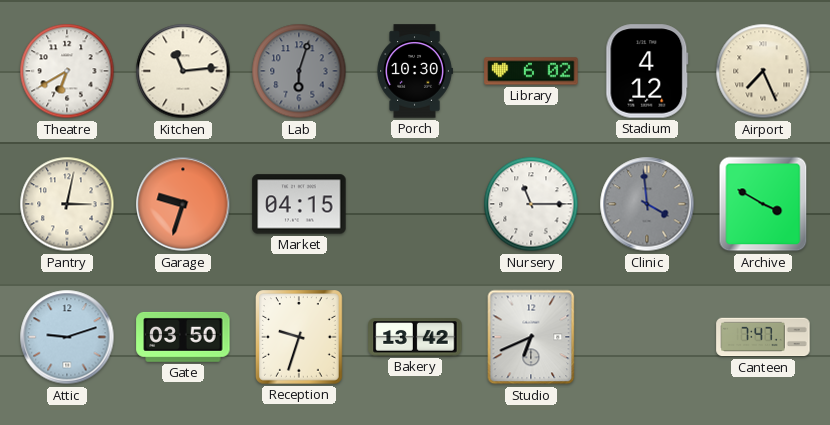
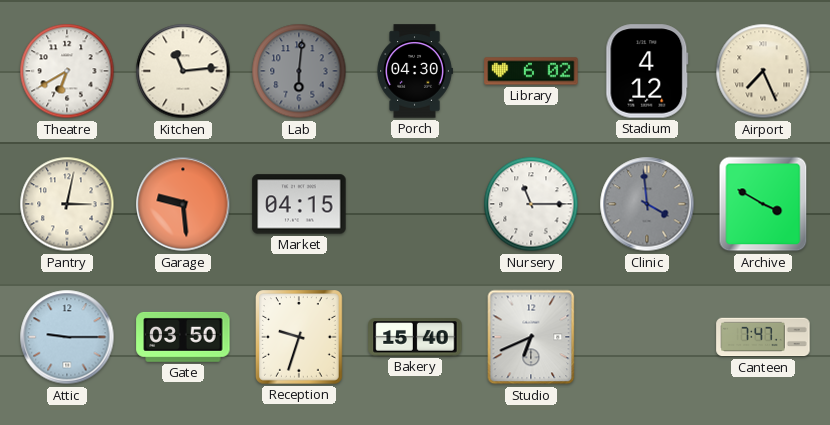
Lab: 6:03 -> 6:01 (299, 71)
Porch: 10:30 -> 04:30 (415, 71)
Garage: 9:33 -> 9:29 (183, 204)
Attic: 9:12 -> 9:15 (67, 337)
Bakery: 13:42 -> 15:40 (415, 337)
